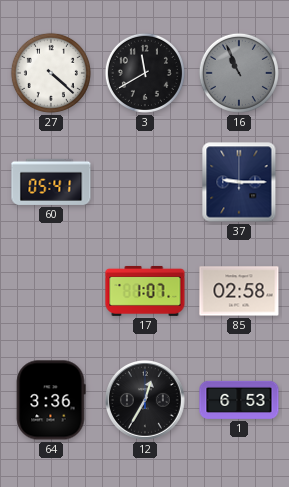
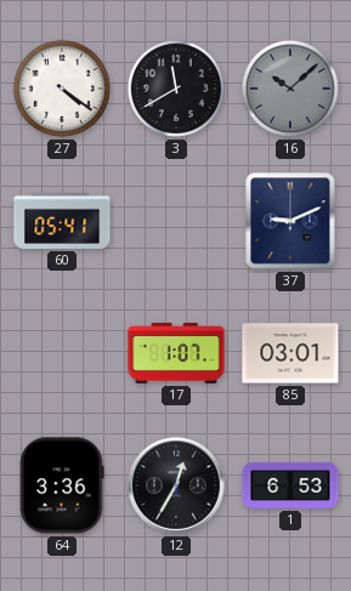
27: 4:22 -> 4:21 (62, 89)
16: 10:56 -> 10:08 (290, 89)
37: 9:15 -> 9:11 (290, 221)
85: 02:58 -> 03:01 (290, 353)
